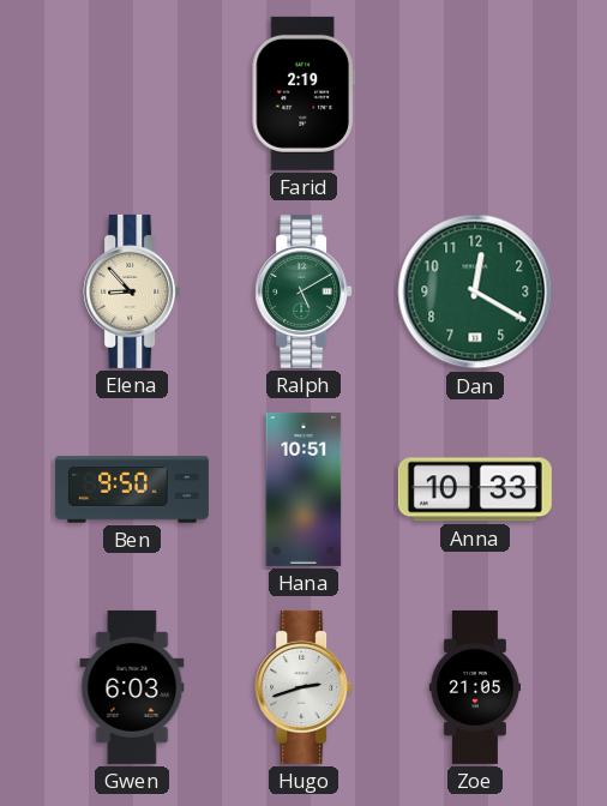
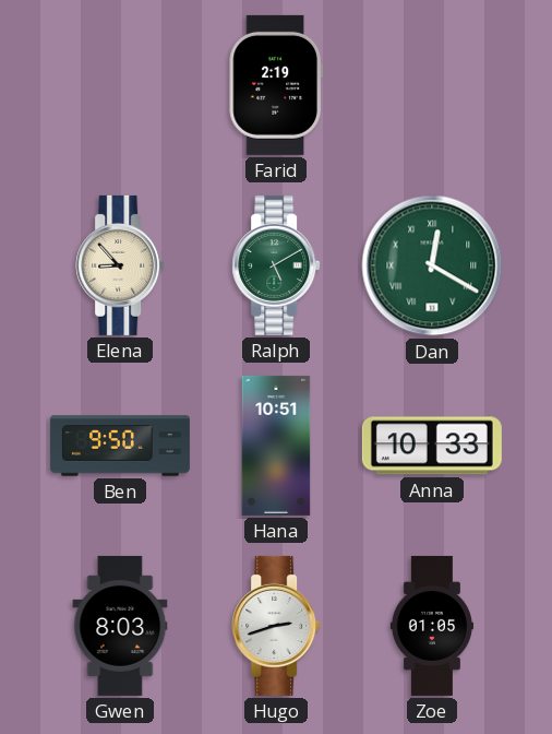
Dan numerals: Arabic -> Roman (432, 265)
Gwen: 6:03 -> 8:03 (120, 626)
Zoe: 21:05 -> 01:05 (432, 626)
